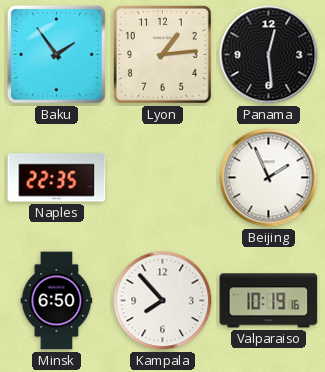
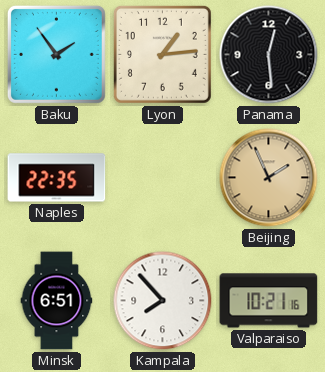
Beijing dial: white -> champagne (269, 178)
Minsk: 6:50 -> 6:51 (57, 301)
Valparaiso: 10:19 -> 10:21 (269, 301)
